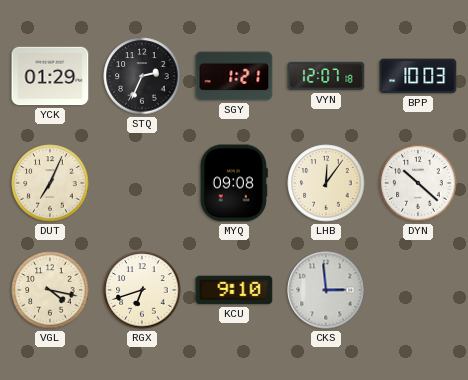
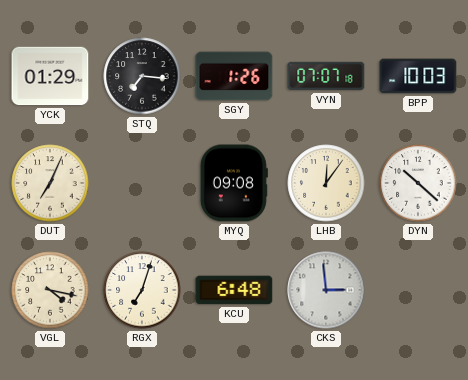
STQ: 2:34 -> 7:16 (142, 76)
SGY: 1:21 -> 1:26 (234, 76)
VYN: 12:07 -> 07:07 (326, 76)
RGX: 6:42 -> 7:03 (142, 290)
KCU: 9:10 -> 6:48 (234, 290)
